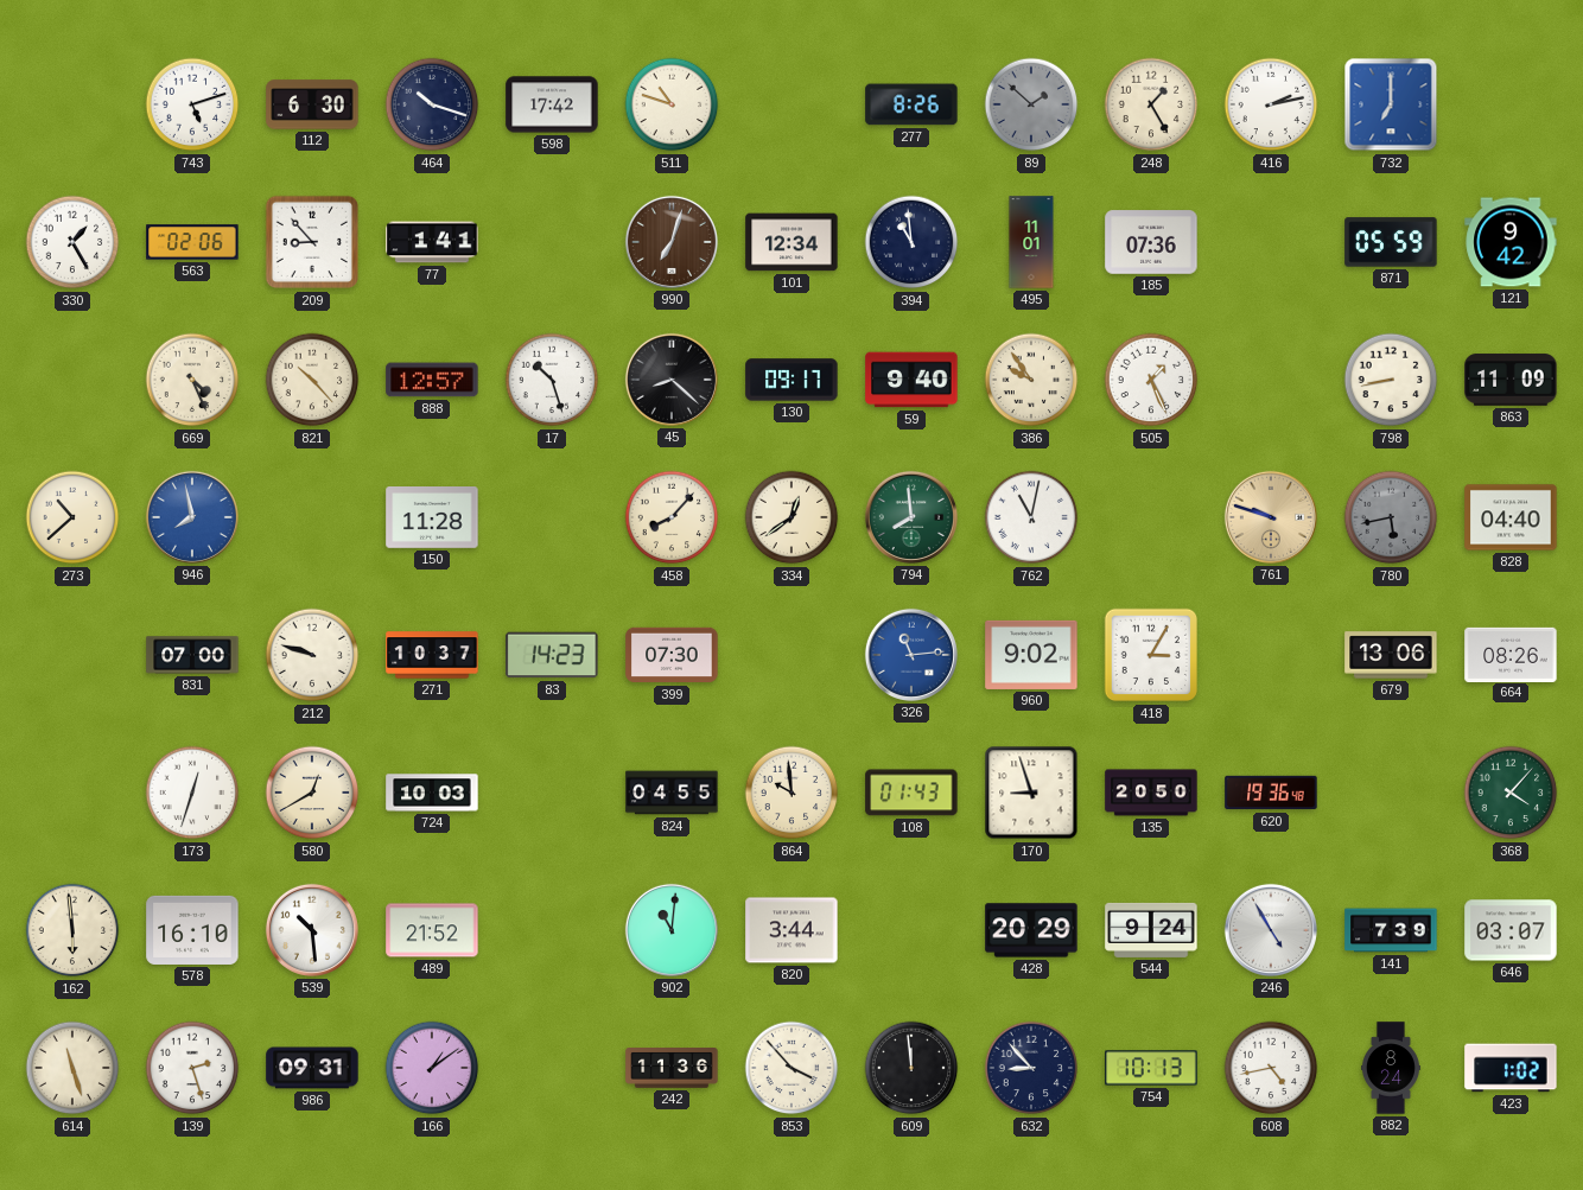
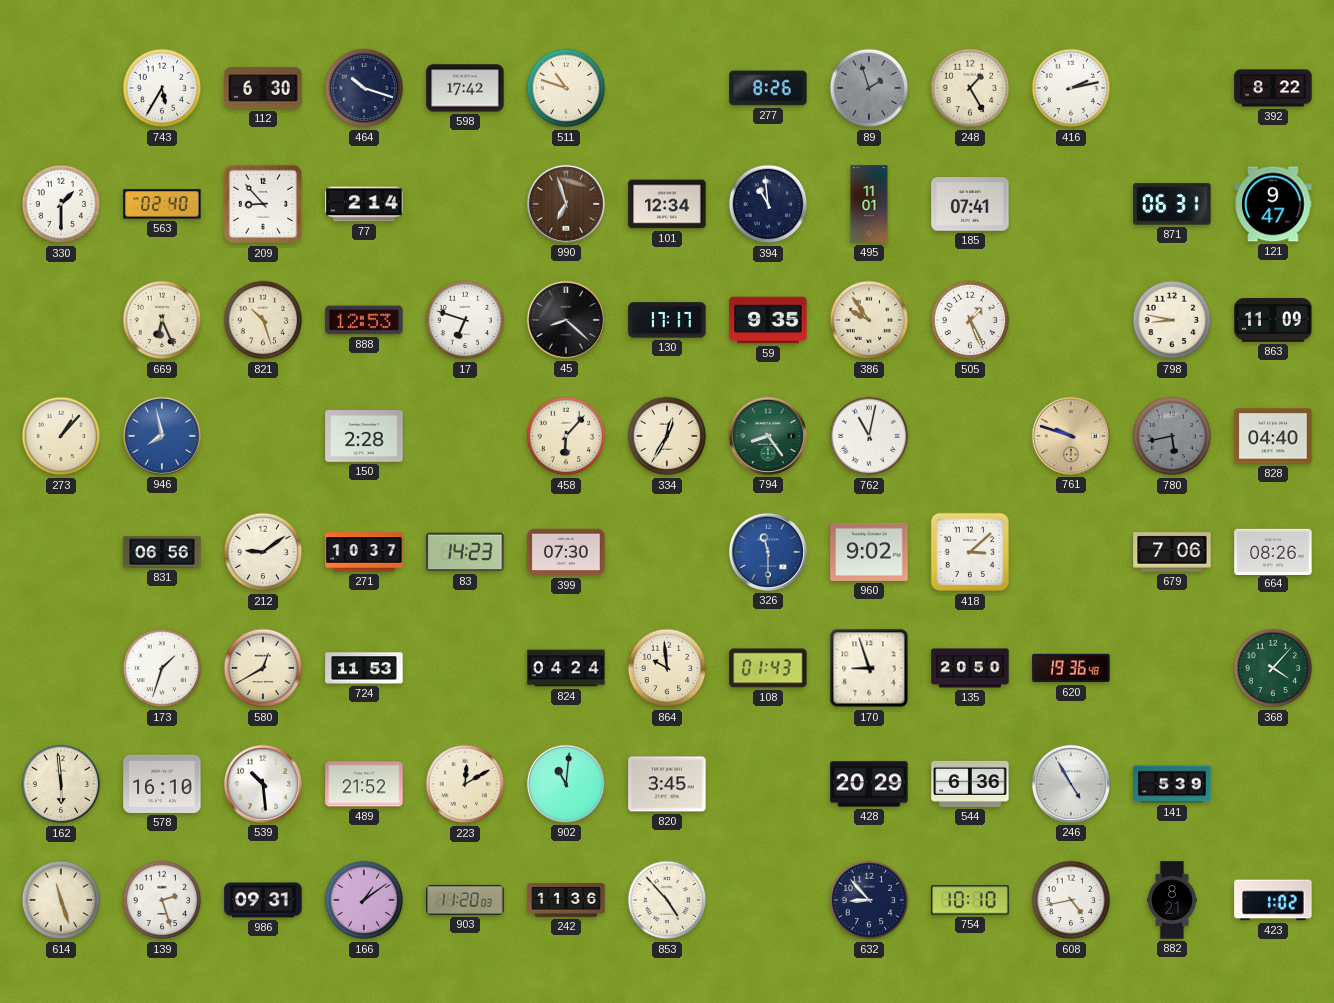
743: 5:12 -> 5:35 (162, 88)
89: 1:52 -> 1:57 (869, 88)
732: 7:00 -> none (1391, 104)
392: none -> 8:22 (1273, 88)
330: 1:25 -> 1:30 (61, 204)
563: 02:06 -> 02:40 (162, 204)
77: 1:41 -> 2:14 (364, 204)
990: 7:03 -> 6:57 (566, 204)
185: 07:36 -> 07:41 (970, 204)
871: 05:59 -> 06:31 (1172, 204)
121: 9:42 -> 9:47 (1273, 204)
669: 4:26 -> 6:26 (162, 320)
821: 10:23 -> 10:27 (263, 320)
888: 12:57 -> 12:53 (364, 320)
17: 10:27 -> 6:48 (465, 320)
130: 09:17 -> 17:17 (667, 320)
59: 9:40 -> 9:35 (768, 320)
798: 8:43 -> 8:47 (1172, 320)
273: 10:38 -> 1:07 (61, 436)
150: 11:28 -> 2:28 (364, 437)
458: 8:07 -> 6:07 (566, 436)
334: 12:39 -> 12:35 (667, 436)
794: 7:59 -> 8:24 (768, 436)
831: 07:00 -> 06:56 (162, 552)
212: 9:48 -> 9:09 (263, 552)
326: 11:14 -> 11:30 (768, 552)
418: 3:05 -> 3:08 (970, 552)
679: 13:06 -> 7:06 (1172, 552)
173: 12:33 -> 1:33 (162, 668)
724: 10:03 -> 11:53 (364, 668)
824: 04:55 -> 04:24 (566, 668)
223: none -> 12:10 (465, 784)
820: 3:44 -> 3:45 (667, 784)
544: 9:24 -> 6:36 (970, 784)
141: 7:39 -> 5:39 (1172, 784)
646: 03:07 -> none (1511, 930)
903: none -> 11:20 (465, 900)
853: 3:53 -> 4:53 (667, 900)
609: 11:59 -> none (911, 1068)
754: 10:13 -> 10:10 (970, 900)
882: 8:24 -> 8:21 (1172, 900)
